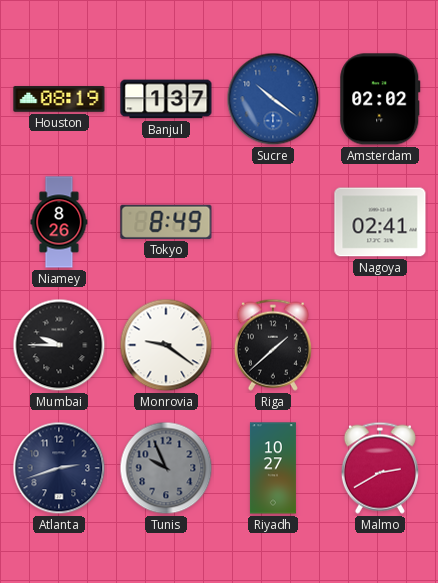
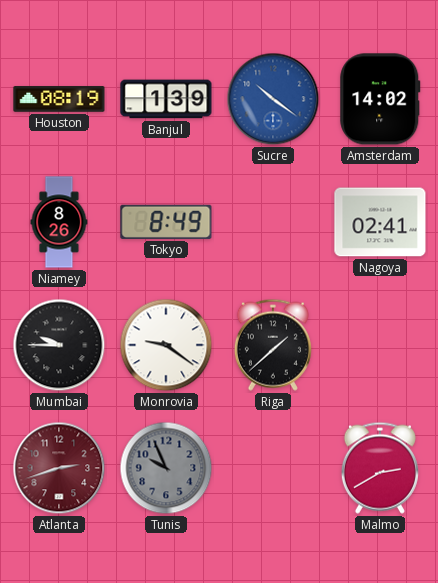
Banjul: 1:37 -> 1:39 (166, 99)
Amsterdam: 02:02 -> 14:02 (380, 99)
Atlanta dial: navy -> burgundy (59, 468)
Riyadh: 10:27 -> none (273, 468)
